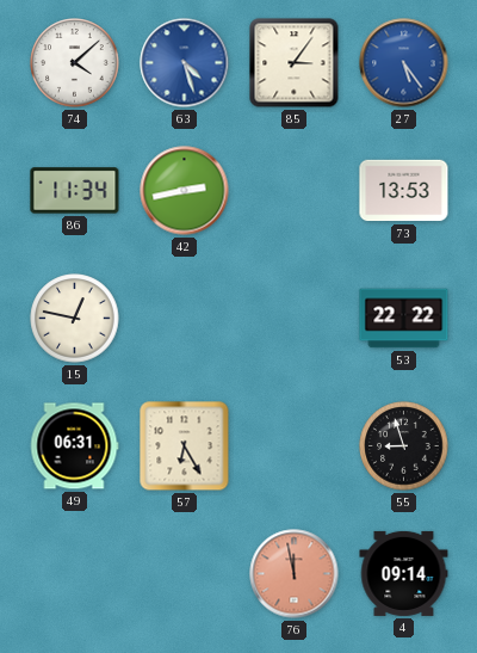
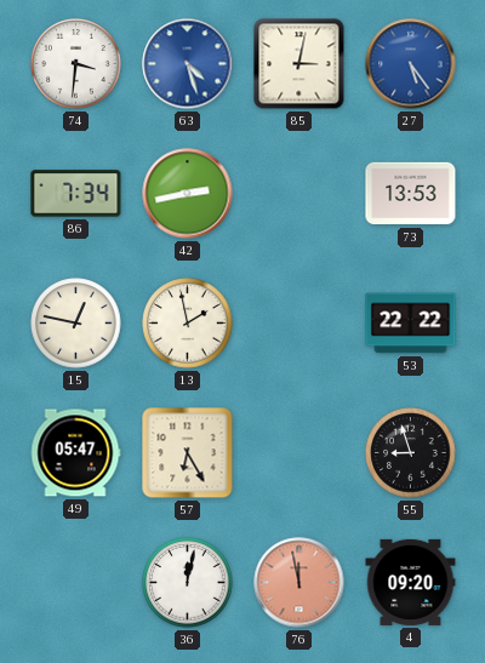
74: 4:08 -> 3:31 (76, 64)
85: 3:06 -> 3:02 (299, 64)
86: 11:34 -> 7:34 (76, 194)
13: none -> 1:58 (188, 324)
49: 06:31 -> 05:47 (75, 453)
36: none -> 12:02 (188, 583)
4: 09:14 -> 09:20 (411, 582)
